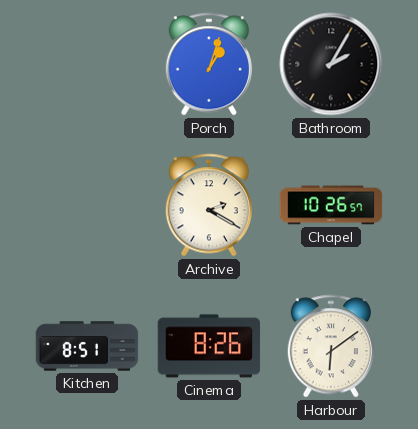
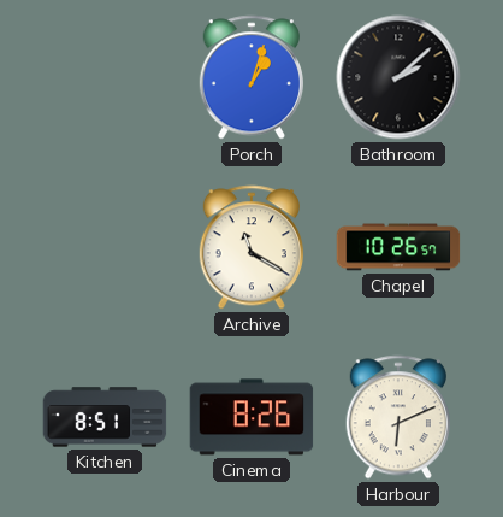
Bathroom: 2:05 -> 2:08 (398, 77)
Archive: 2:20 -> 11:20 (250, 247)
Harbour: 6:09 -> 6:11 (397, 417)
